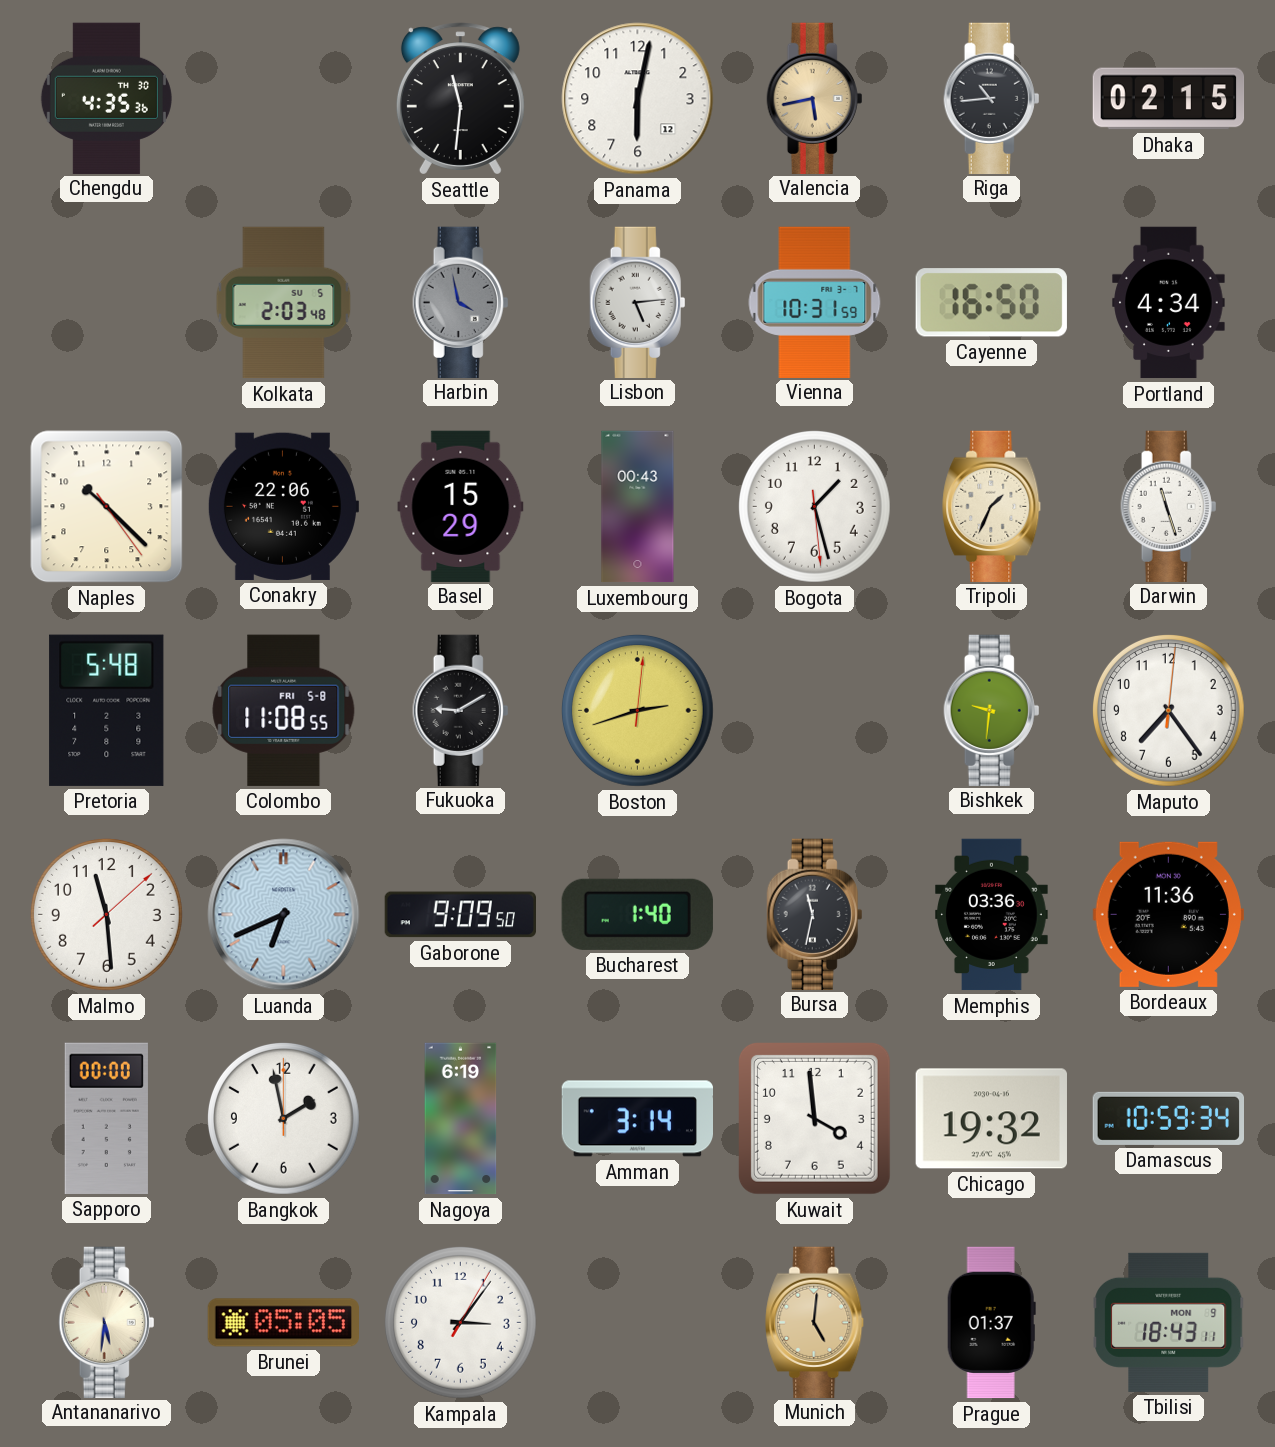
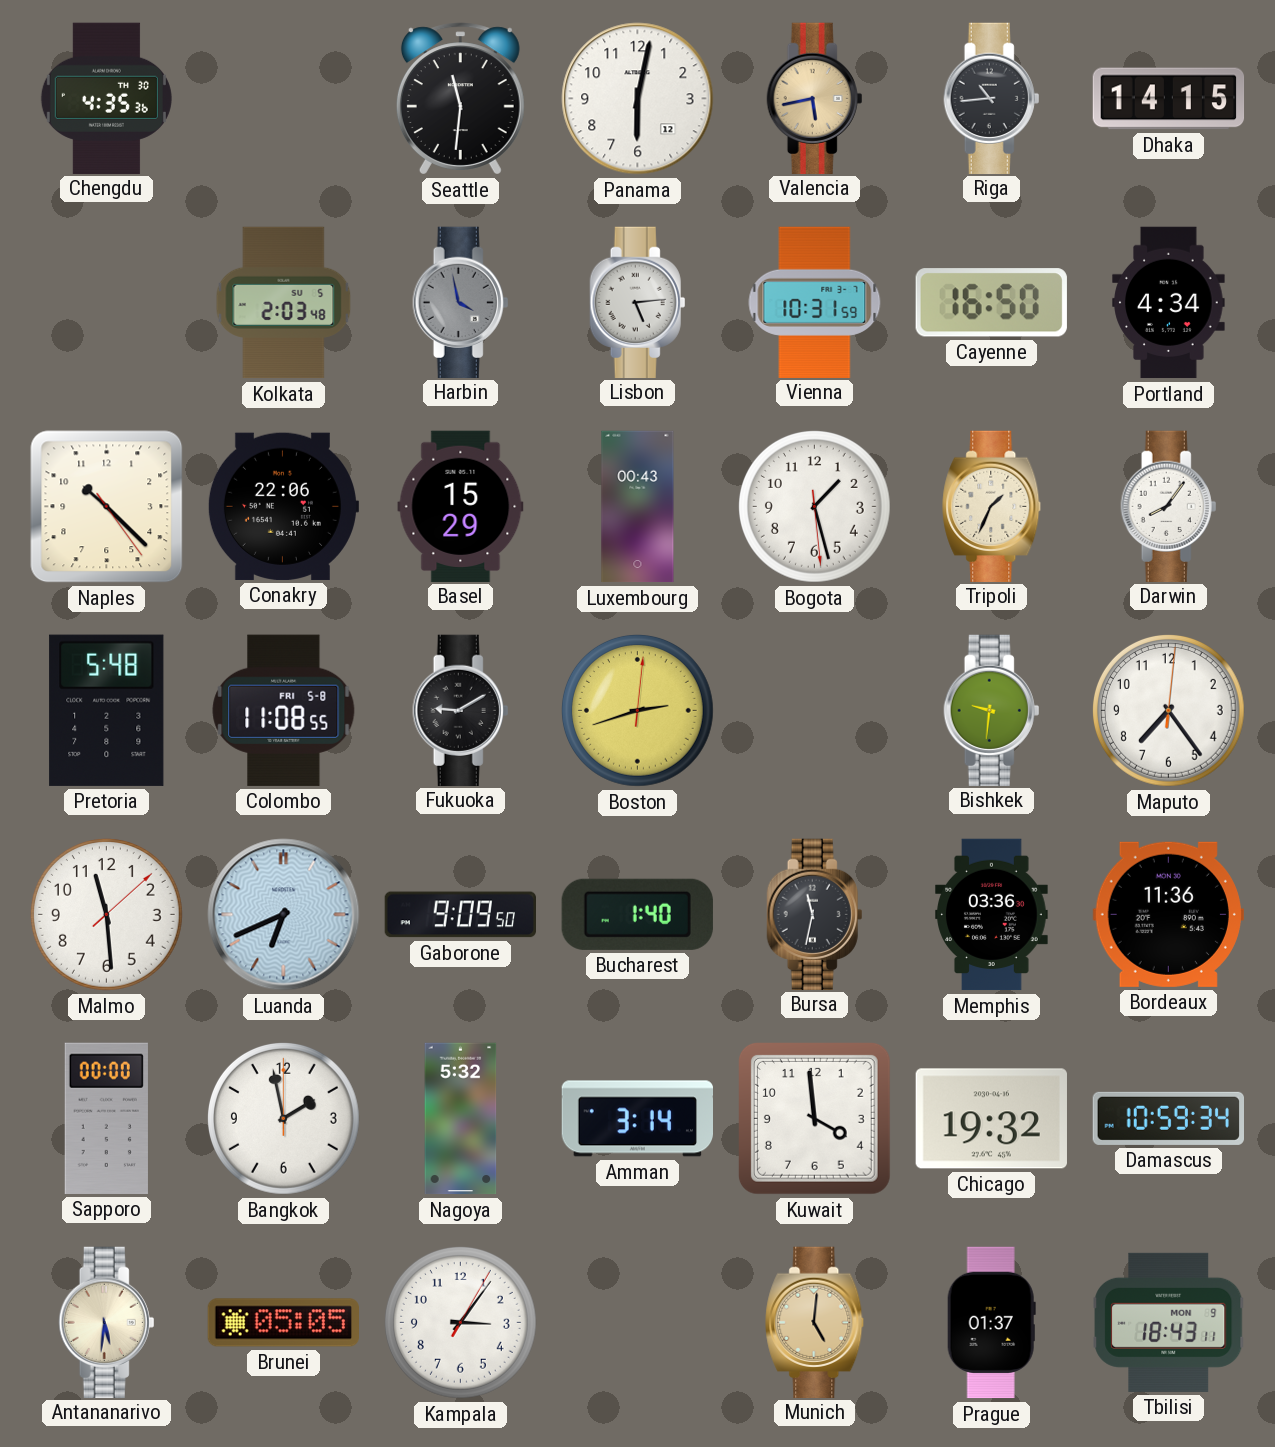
Dhaka: 02:15 -> 14:15 (1169, 99)
Darwin: 11:27 -> 8:06 (1169, 506)
Nagoya: 6:19 -> 5:32 (461, 1119)
